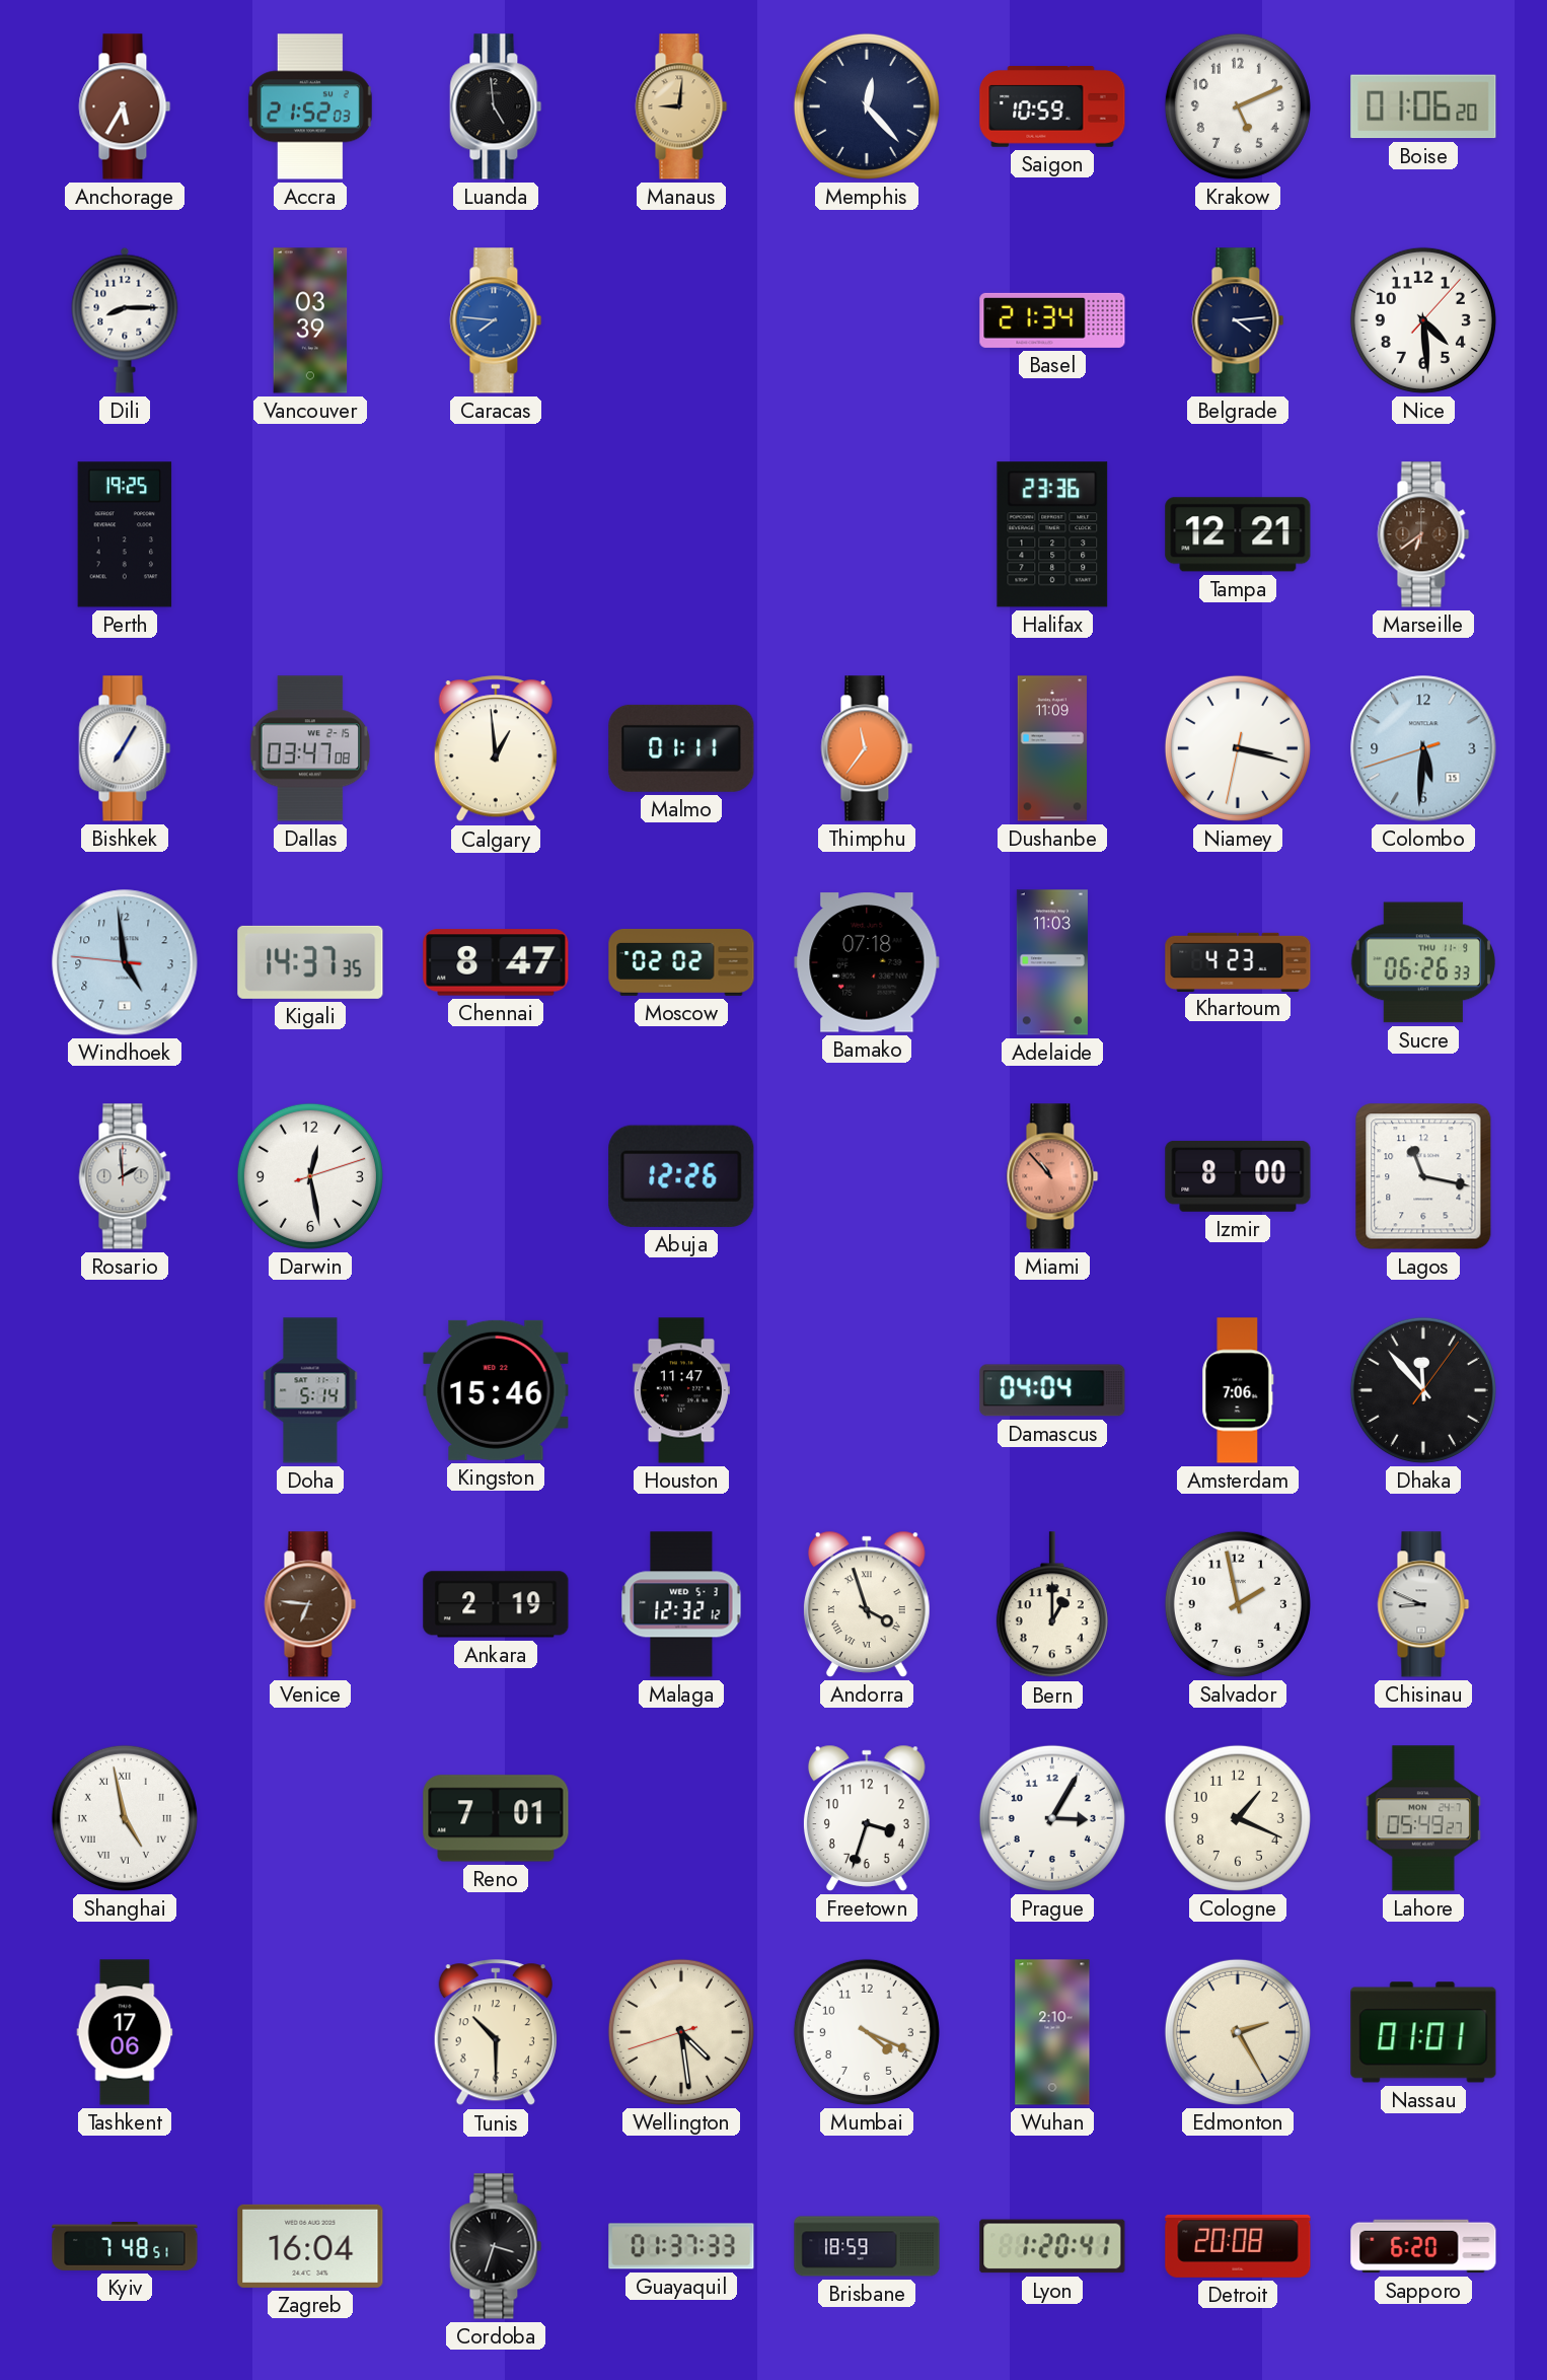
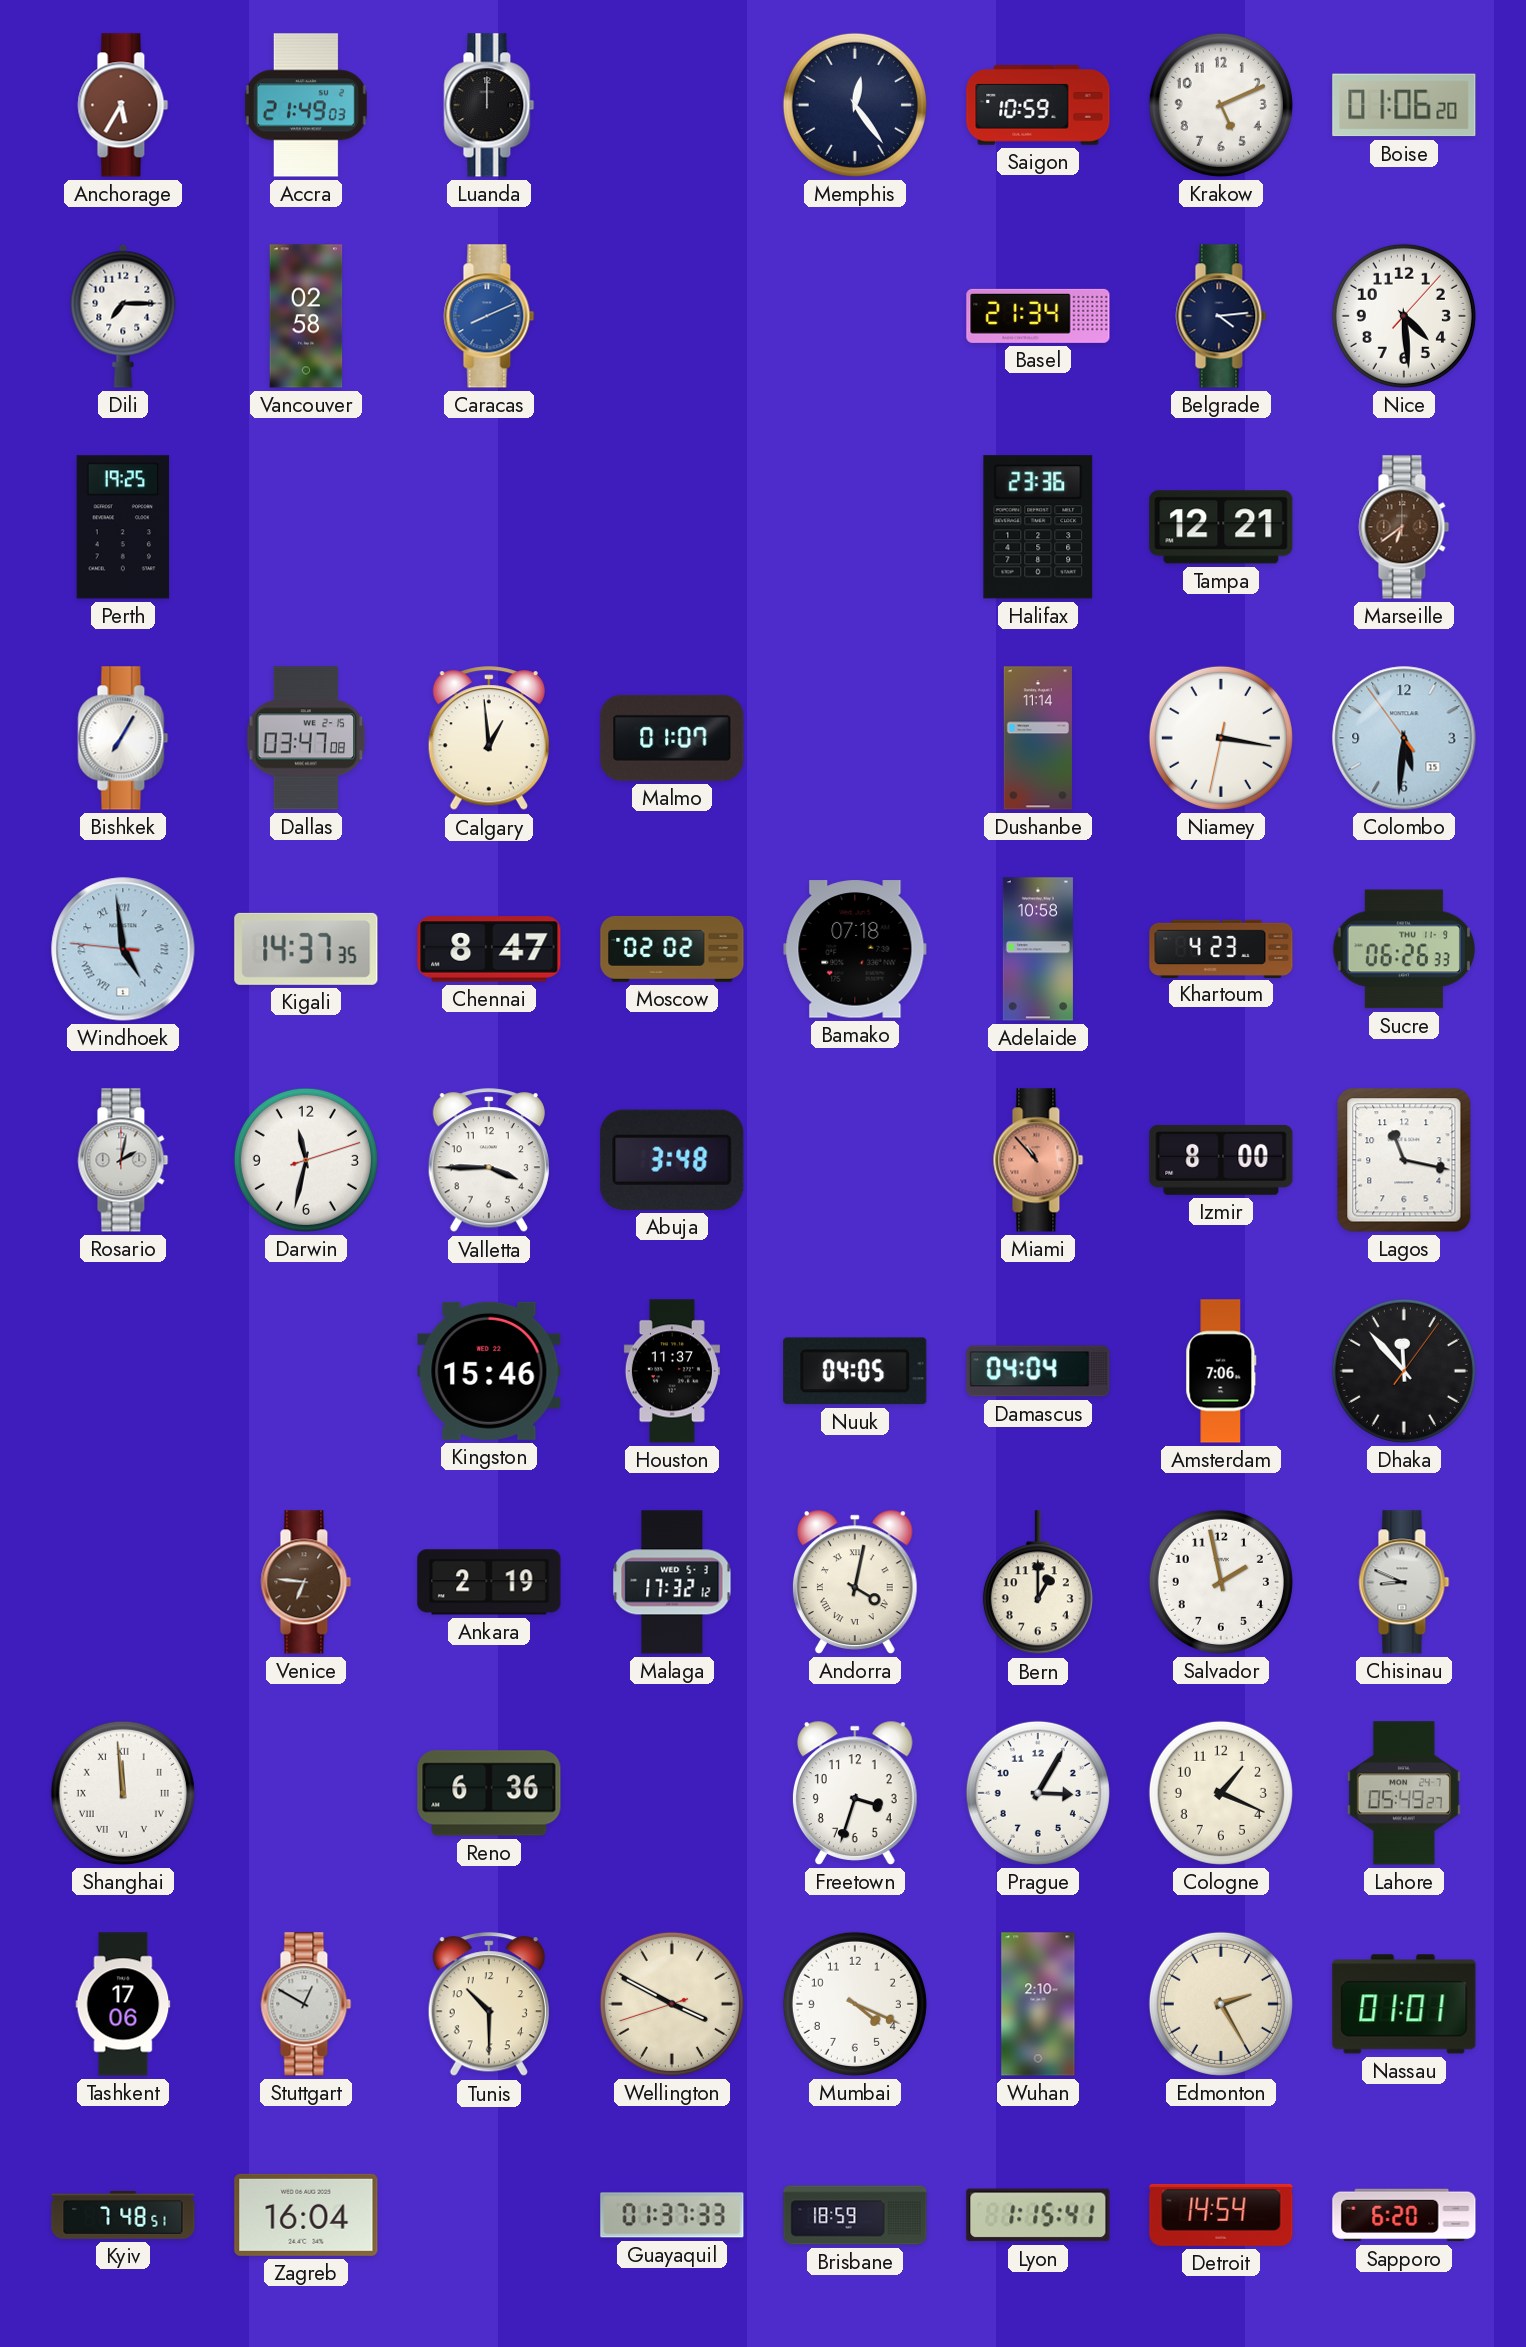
Accra: 21:52 -> 21:49 (306, 105)
Luanda: 4:59 -> 12:00 (489, 105)
Manaus: 9:01 -> none (681, 106)
Memphis: 12:23 -> 12:24 (855, 105)
Dili: 8:15 -> 7:15 (123, 316)
Vancouver: 03:39 -> 02:58 (306, 316)
Caracas: 7:46 -> 8:11 (489, 316)
Malmo: 01:11 -> 01:07 (672, 738)
Thimphu: 11:36 -> none (867, 748)
Dushanbe: 11:09 -> 11:14 (1038, 738)
Niamey: 3:17 -> 3:16 (1221, 738)
Colombo: 5:30:42 -> 5:30:54 (1404, 738)
Windhoek numerals: Arabic -> Roman (123, 949)
Adelaide: 11:03 -> 10:58 (1038, 949)
Rosario: 1:59 -> 2:02 (123, 1160)
Darwin: 12:28 -> 11:32 (306, 1160)
Valletta: none -> 3:45 (489, 1161)
Abuja: 12:26 -> 3:48 (672, 1160)
Doha: 5:14 -> none (310, 1390)
Houston: 11:47 -> 11:37 (672, 1371)
Nuuk: none -> 04:05 (855, 1371)
Malaga: 12:32 -> 17:32 (672, 1582)
Andorra: 3:57 -> 4:02 (856, 1582)
Shanghai: 4:58 -> 11:59 (123, 1793)
Reno: 7:01 -> 6:36 (489, 1793)
Stuttgart: none -> 12:50 (306, 2004)
Wellington: 4:28 -> 3:49 (672, 2004)
Cordoba: 3:33 -> none (496, 2246)
Lyon: 1:20 -> 1:15 (1038, 2215)
Detroit: 20:08 -> 14:54 (1221, 2215)
